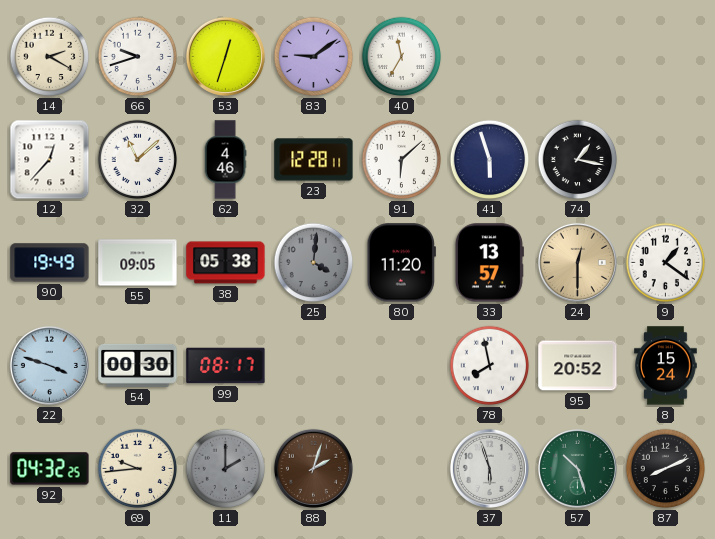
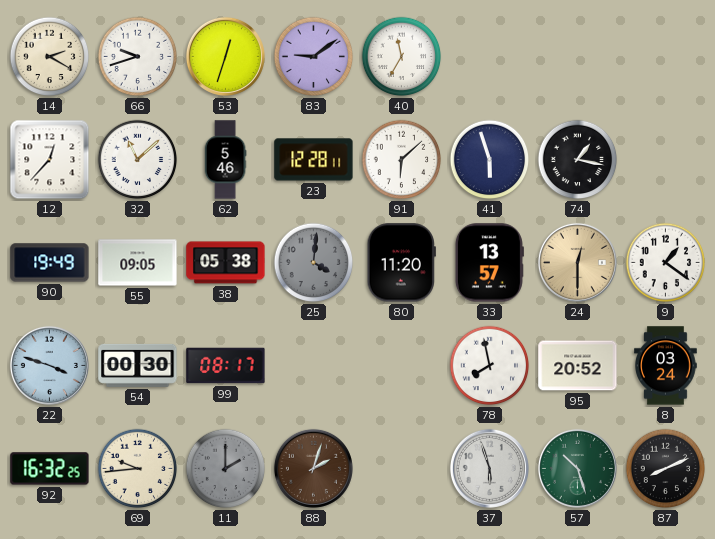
62: 4:46 -> 5:46 (225, 160)
8: 15:24 -> 03:24 (666, 366)
92: 04:32 -> 16:32 (50, 469)
